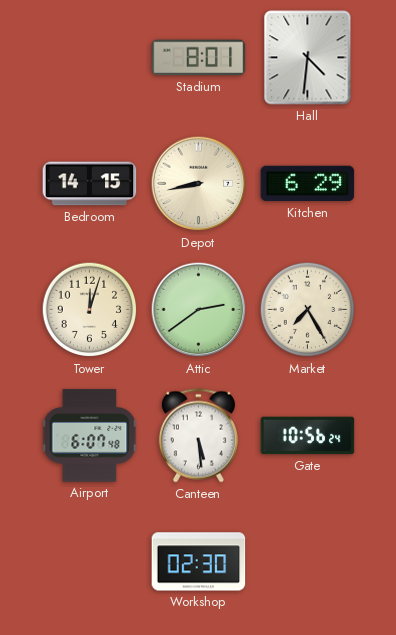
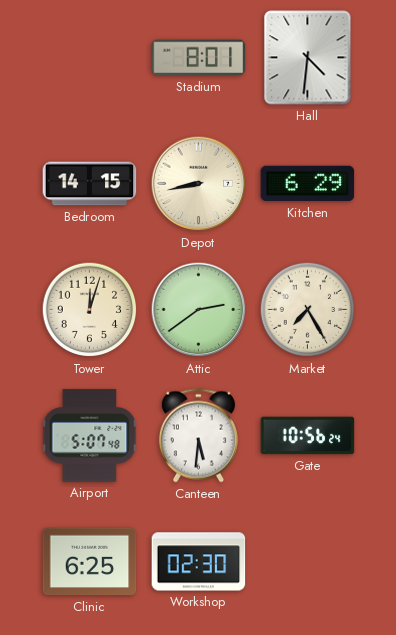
Airport: 6:07 -> 5:07 (90, 436)
Canteen: 5:29 -> 5:31 (198, 436)
Clinic: none -> 6:25 (90, 562)
